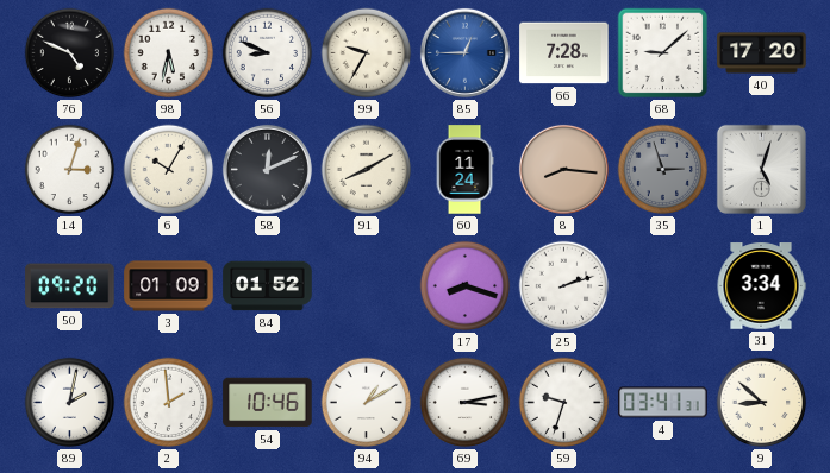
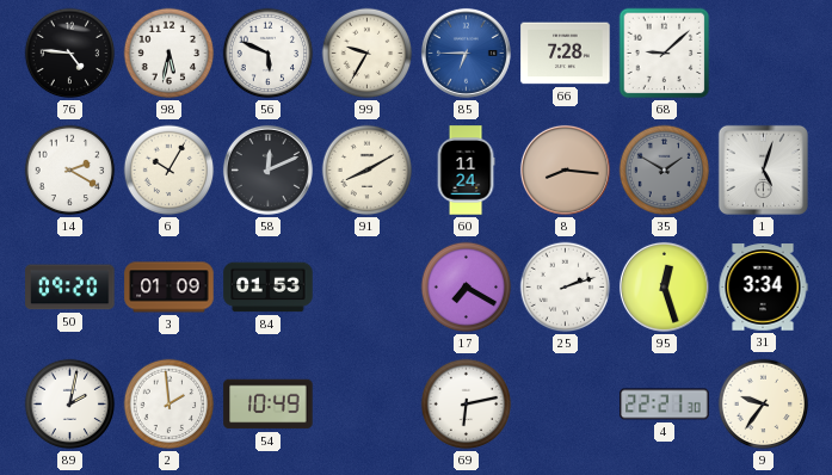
76: 4:49 -> 4:46 (70, 54)
56: 8:49 -> 5:49 (269, 54)
85: 12:45 -> 6:45 (466, 53)
40: 17:20 -> none (762, 53)
14: 3:03 -> 2:20 (70, 171)
35: 2:57 -> 1:50 (665, 171)
84: 01:52 -> 01:53 (269, 288)
17: 8:18 -> 7:20 (467, 288)
95: none -> 12:27 (664, 286)
54: 10:46 -> 10:49 (269, 405)
94: 1:10 -> none (367, 403)
69: 3:13 -> 6:13 (467, 405)
59: 9:33 -> none (564, 403)
4: 03:41 -> 22:21 (665, 405)
9: 8:52 -> 9:36 (764, 405)
